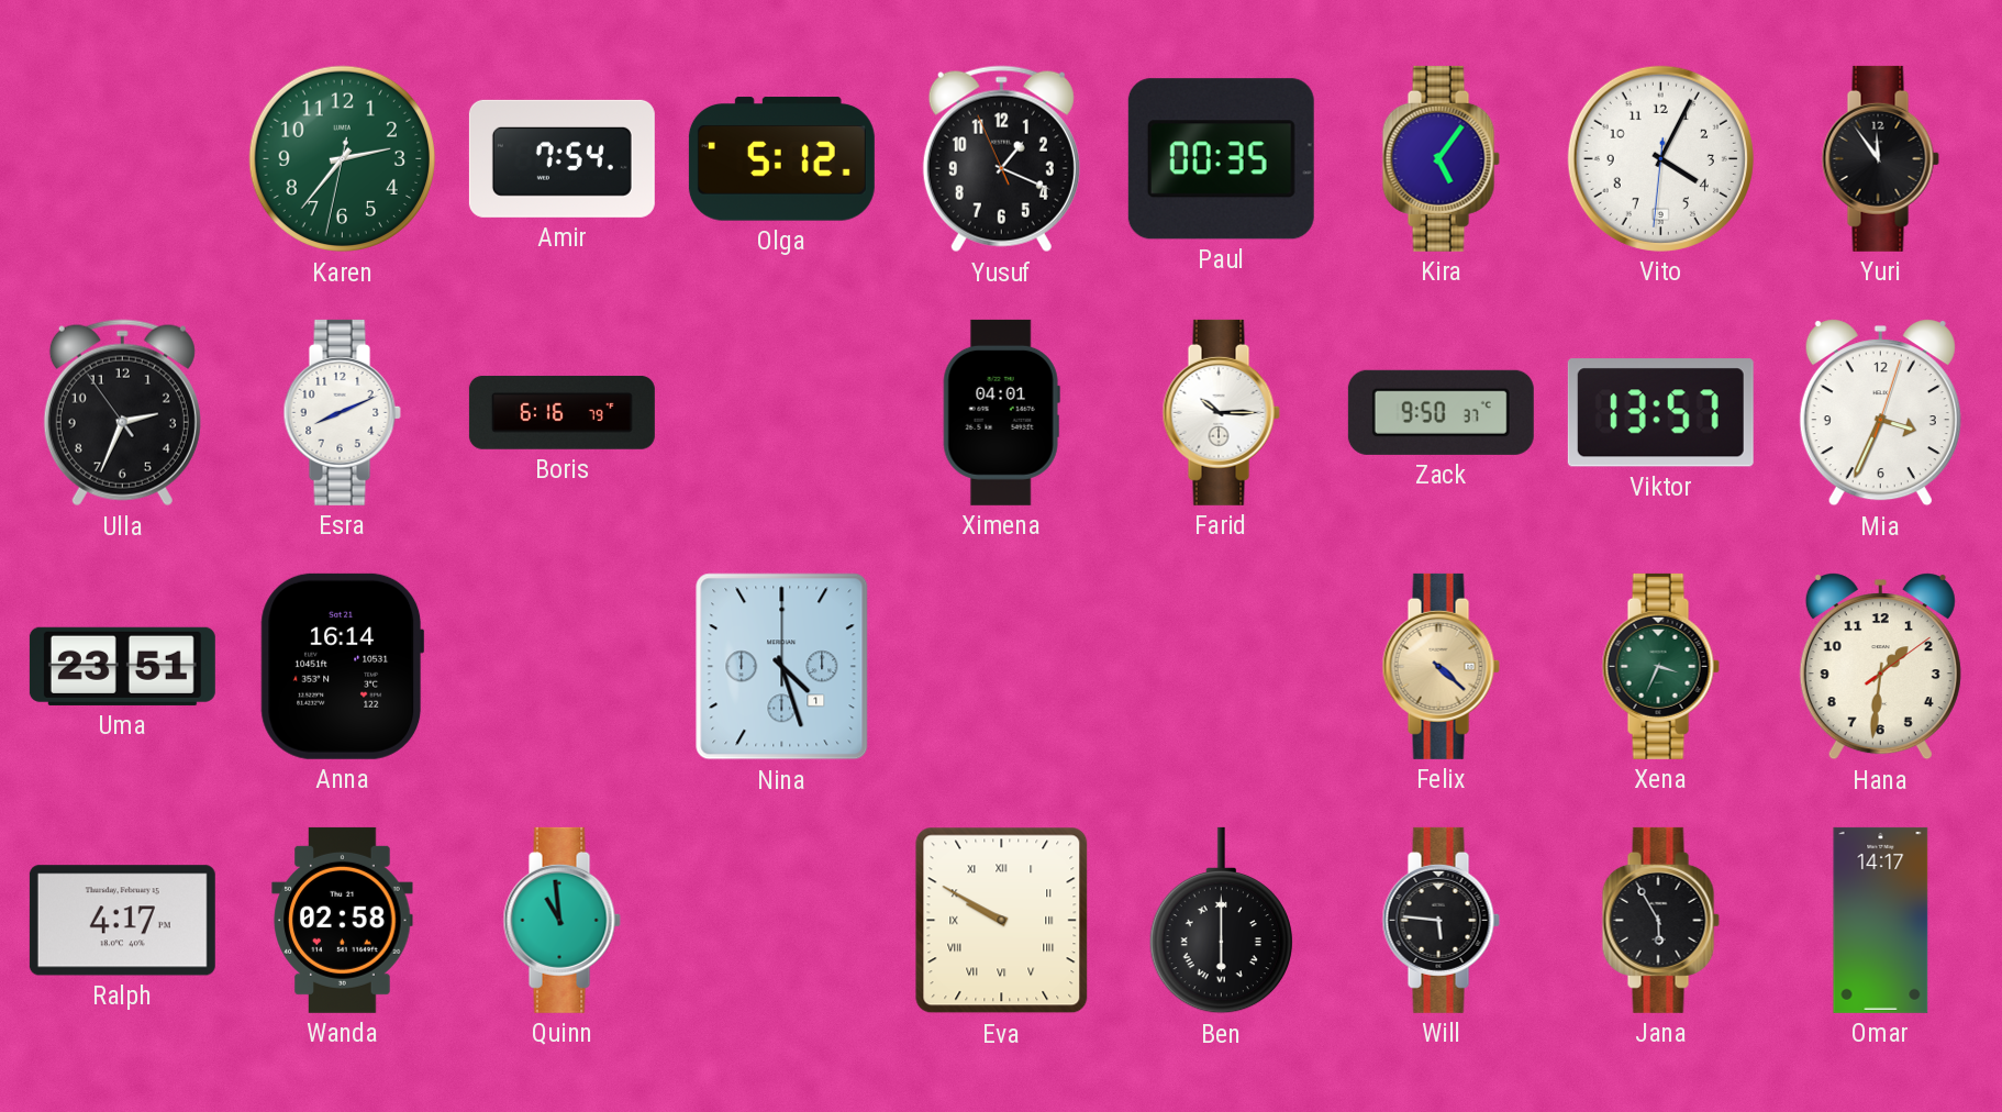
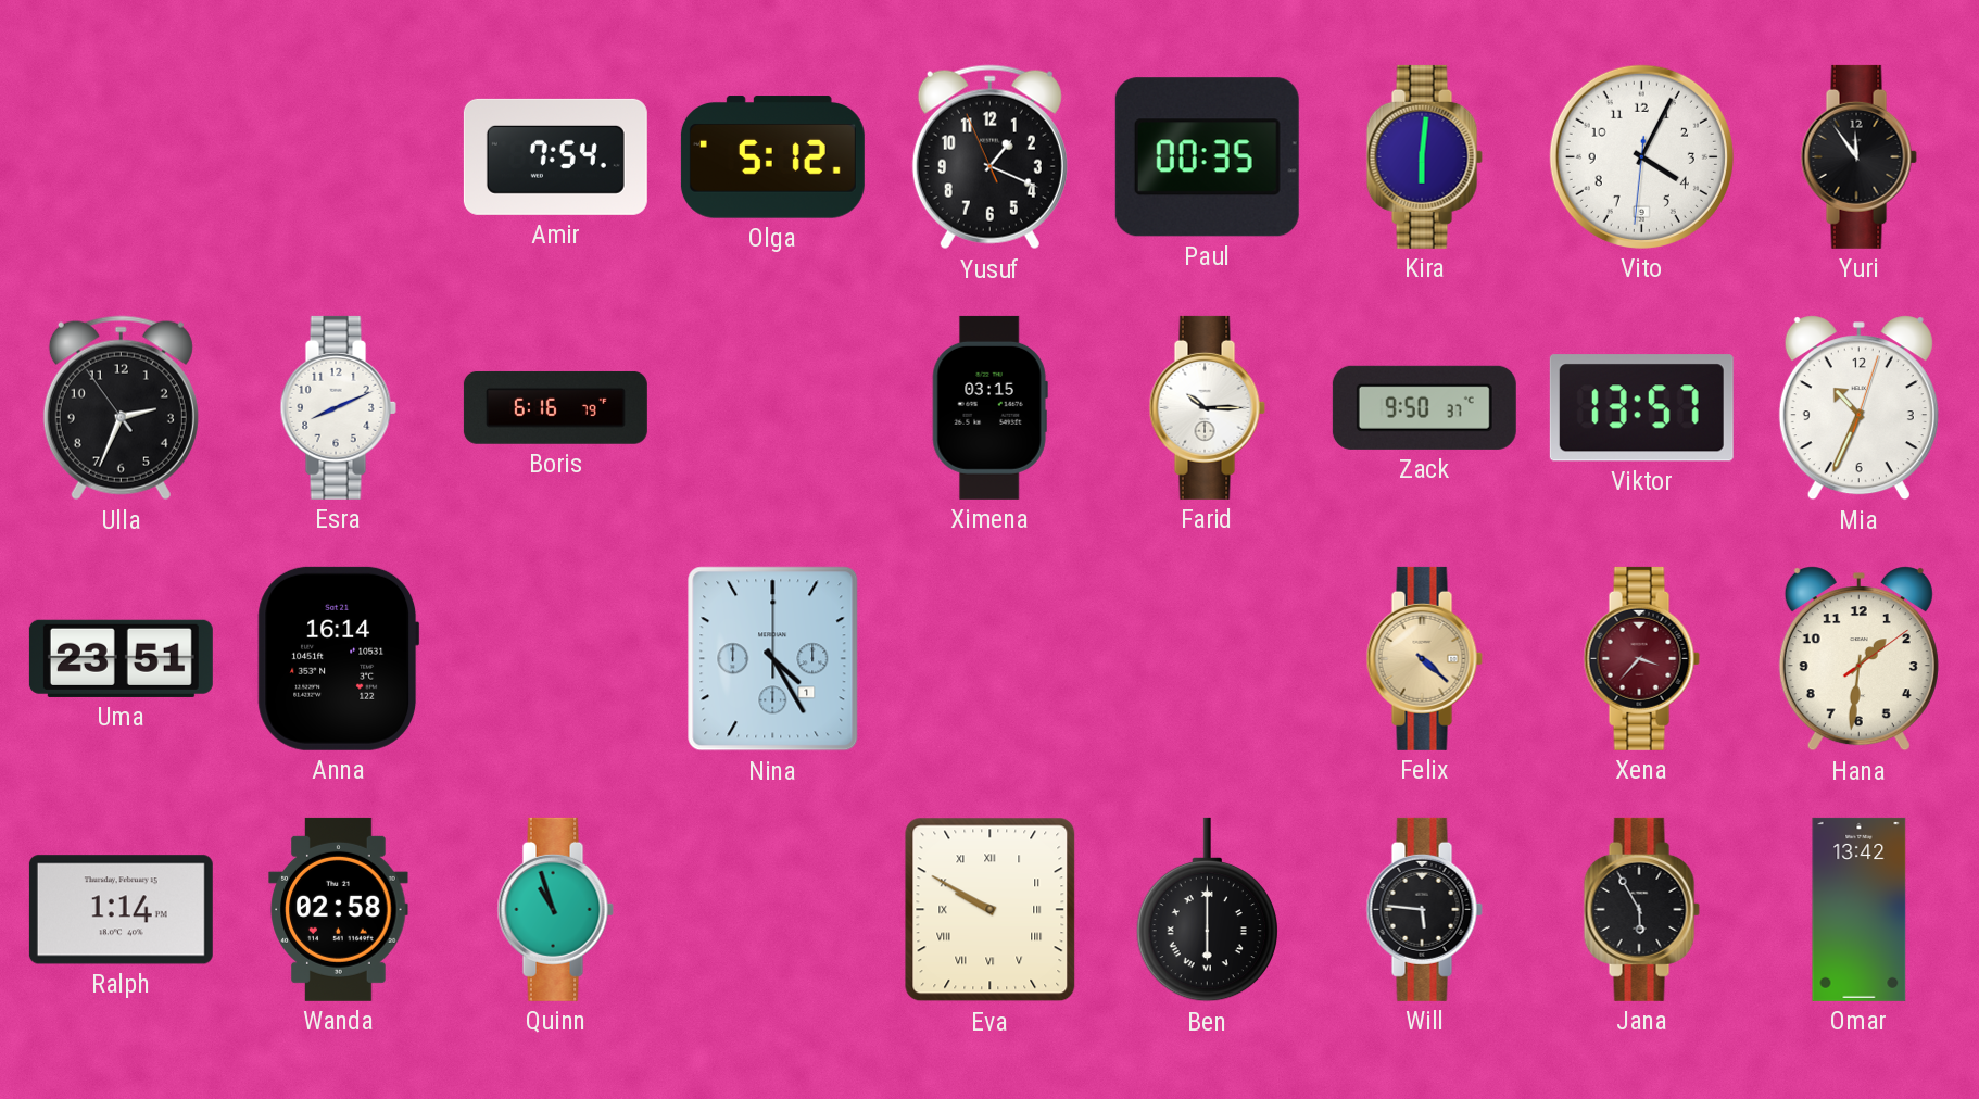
Karen: 2:36 -> none (343, 159)
Kira: 5:06 -> 6:01 (1424, 156)
Ximena: 04:01 -> 03:15 (989, 407)
Mia: 3:34 -> 10:34 (1858, 408)
Nina: 4:27 -> 4:25 (773, 659)
Xena: 3:34 -> 3:37 (1641, 658)
Xena dial: green -> burgundy (1641, 658)
Ralph: 4:17 -> 1:14 (121, 910)
Quinn: 10:59 -> 10:57 (555, 909)
Omar: 14:17 -> 13:42 (1860, 909)
